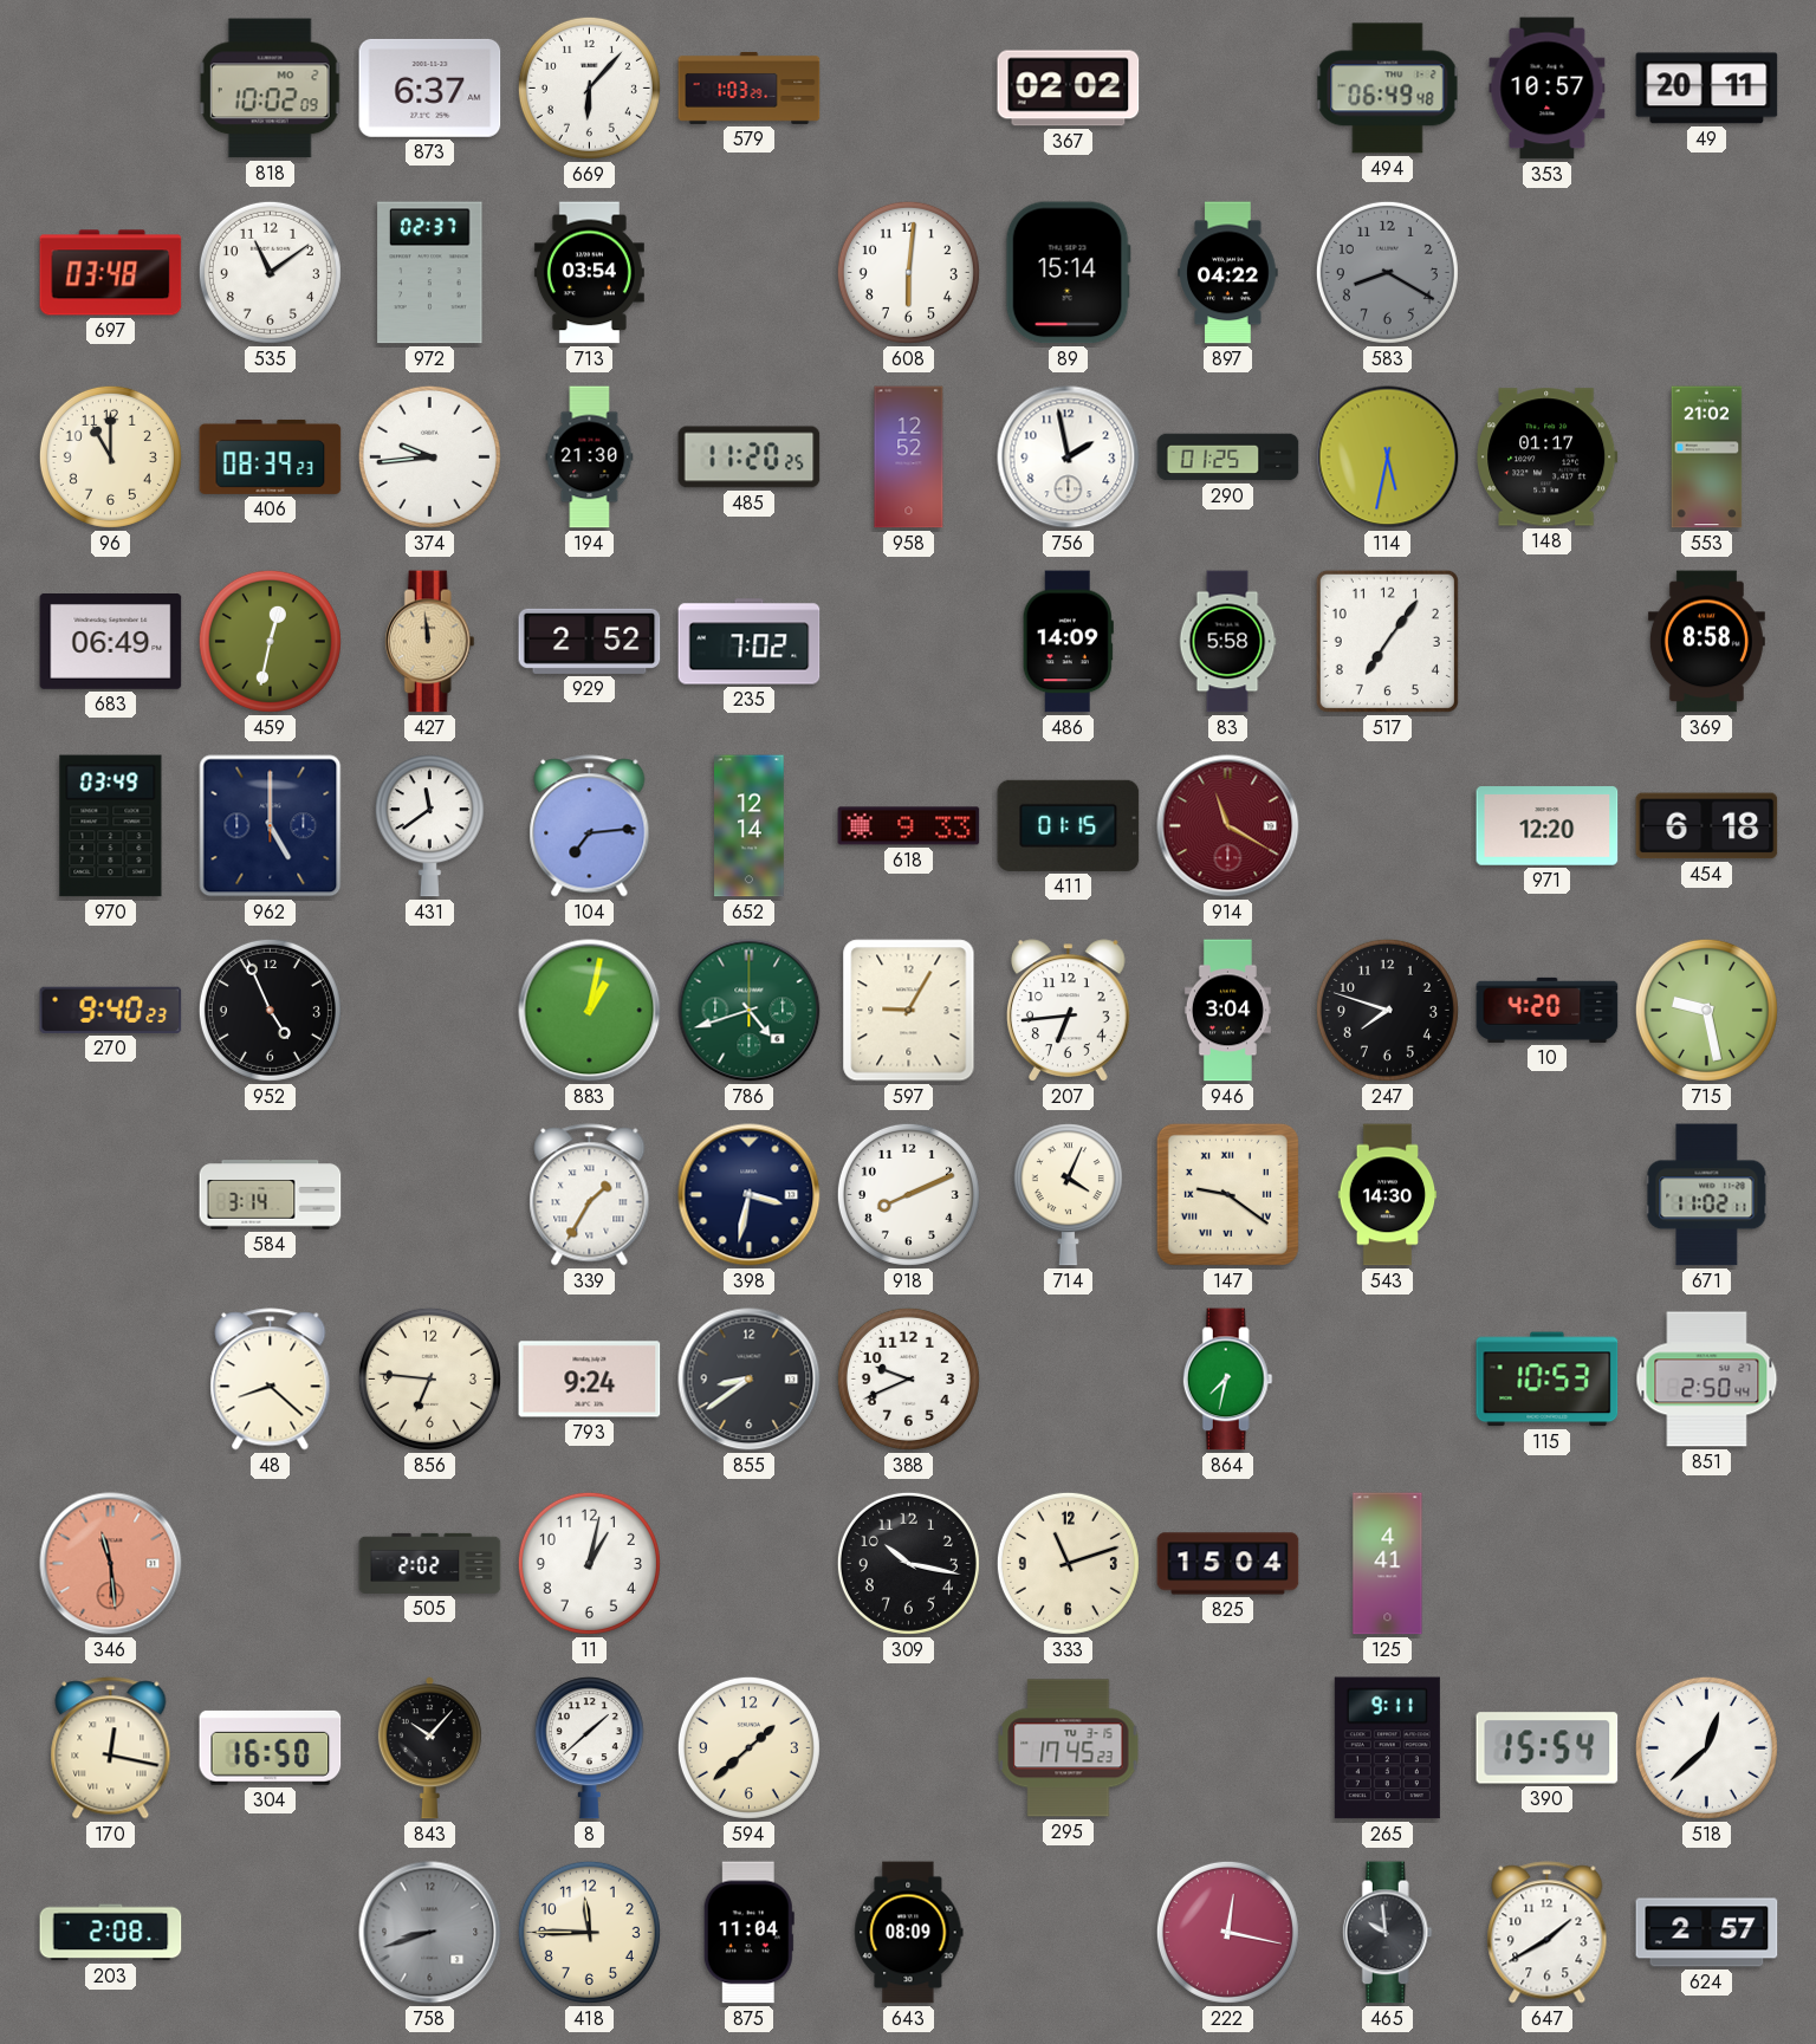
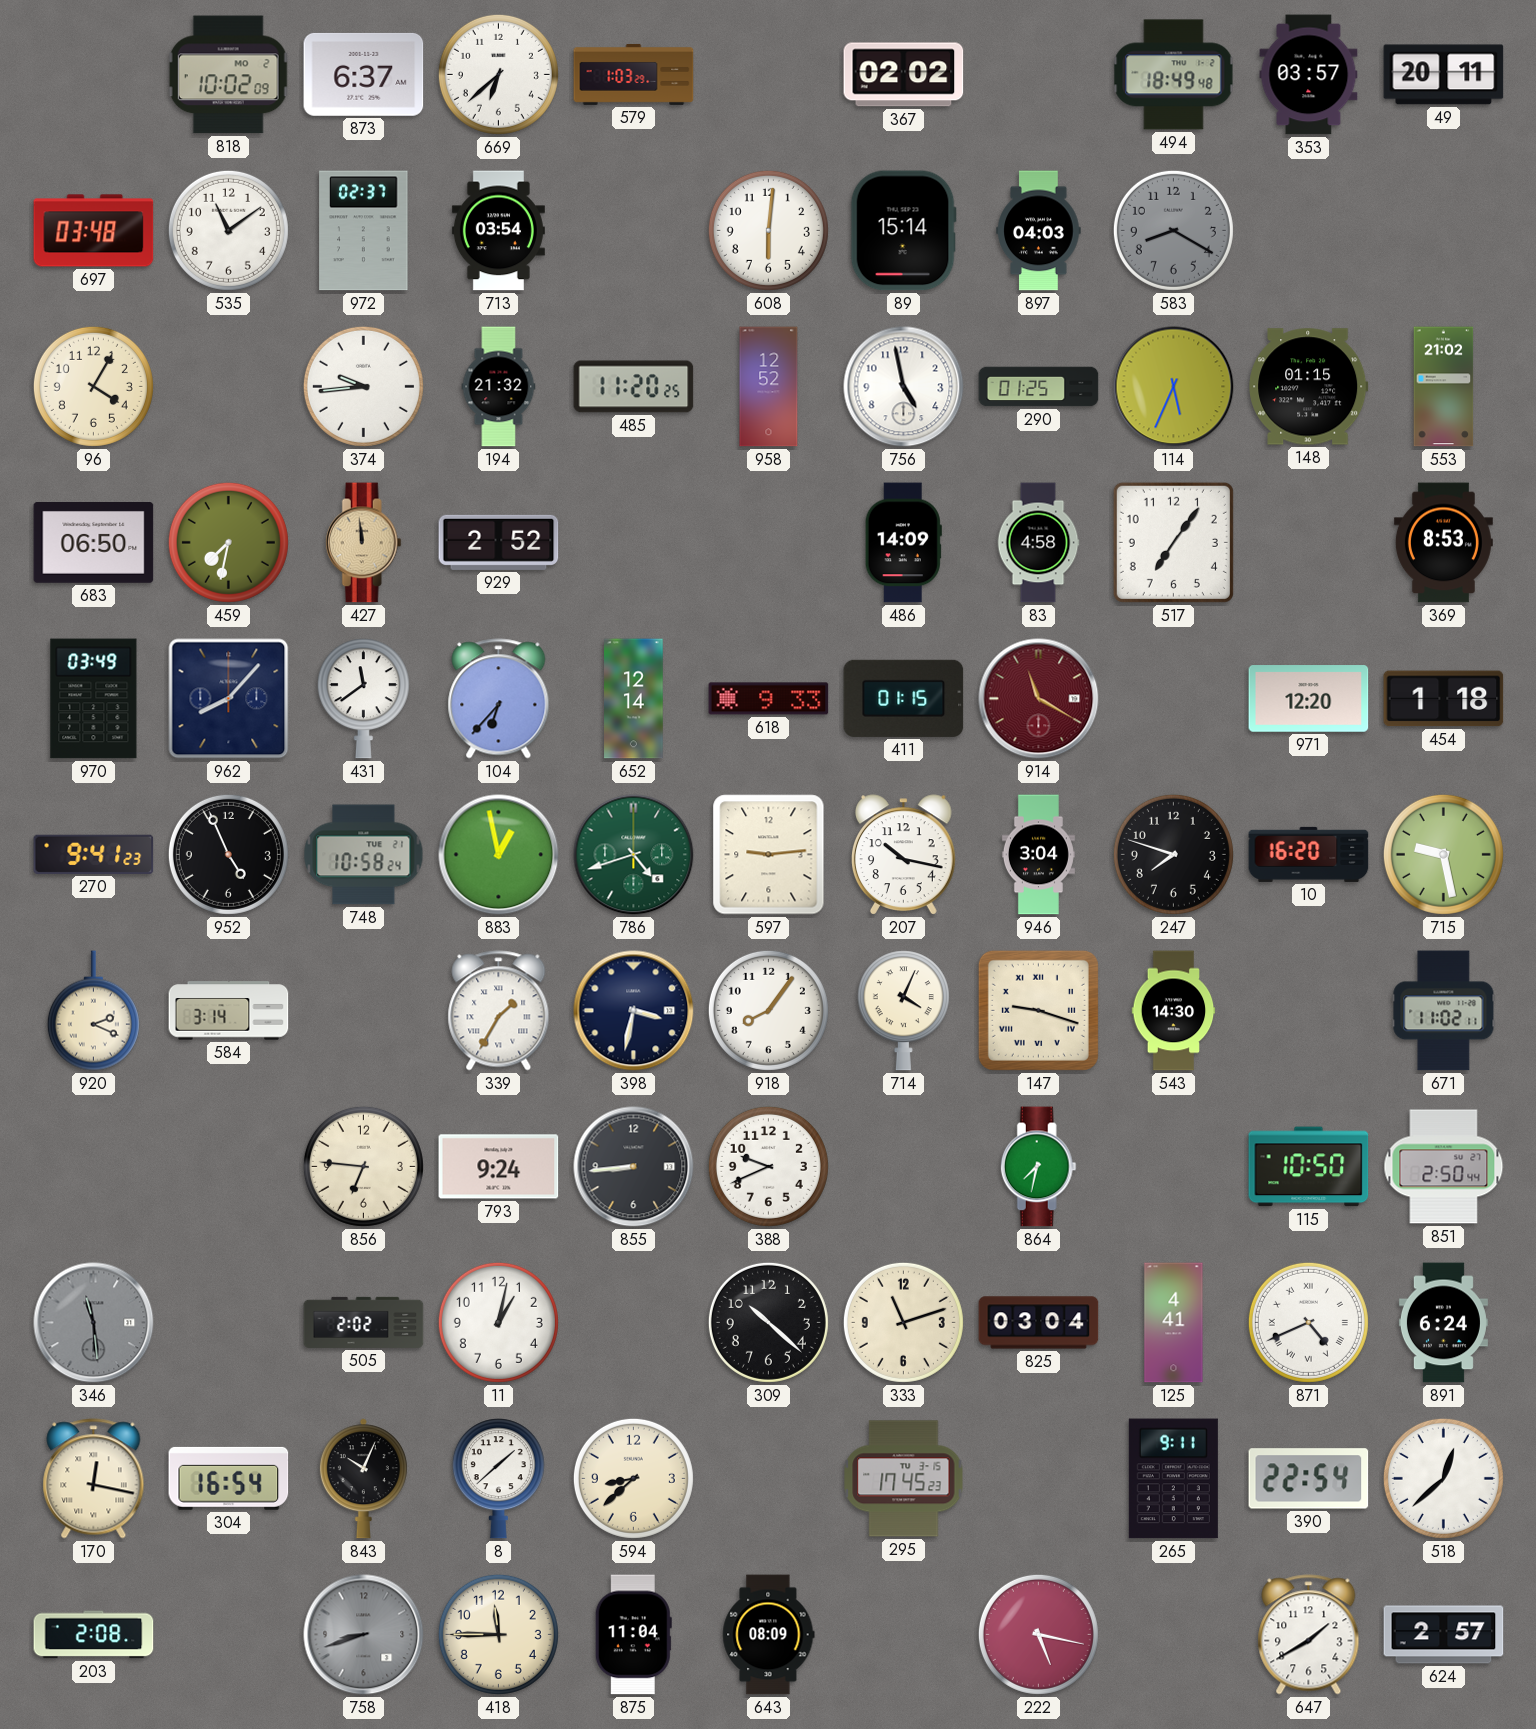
669: 6:07 -> 6:38 (498, 74)
494: 06:49 -> 18:49 (1174, 75)
353: 10:57 -> 03:57 (1309, 75)
897: 04:22 -> 04:03 (1039, 231)
96: 11:00 -> 4:05 (93, 386)
406: 08:39 -> none (271, 456)
194: 21:30 -> 21:32 (499, 387)
756: 1:58 -> 4:58 (904, 387)
114: 5:32 -> 5:34 (1174, 387)
148: 01:17 -> 01:15 (1309, 387)
683: 06:49 -> 06:50 (94, 543)
459: 12:32 -> 7:32 (228, 542)
235: 7:02 -> none (750, 642)
83: 5:58 -> 4:58 (1038, 543)
369: 8:58 -> 8:53 (1443, 543)
962: 5:00 -> 8:07 (229, 699)
104: 7:14 -> 6:37 (499, 699)
454: 6:18 -> 1:18 (1444, 699)
270: 9:40 -> 9:41 (94, 854)
748: none -> 10:58 (364, 855)
883: 1:02 -> 12:58 (499, 855)
597: 9:05 -> 9:14 (769, 855)
207: 6:44 -> 10:17 (904, 855)
10: 4:20 -> 16:20 (1309, 854)
920: none -> 2:19 (93, 1011)
918: 8:11 -> 8:06 (768, 1010)
147: 9:21 -> 9:18 (1038, 1010)
48: 8:22 -> none (271, 1380)
855: 8:39 -> 8:44 (634, 1167)
115: 10:53 -> 10:50 (1309, 1167)
346 dial: salmon -> grey (94, 1323)
309: 10:17 -> 10:22 (768, 1322)
825: 15:04 -> 03:04 (1039, 1323)
871: none -> 4:41 (1308, 1322)
891: none -> 6:24 (1443, 1323)
304: 16:50 -> 16:54 (229, 1478)
843: 10:07 -> 10:04 (363, 1479)
594: 1:38 -> 8:38 (633, 1478)
390: 15:54 -> 22:54 (1309, 1479)
222: 12:17 -> 5:17 (1038, 1634)
465: 9:59 -> none (1387, 1933)
